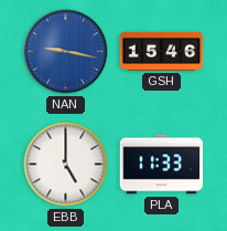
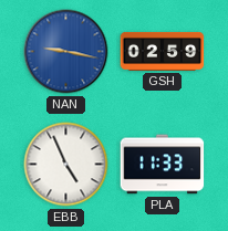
GSH: 15:46 -> 02:59 (163, 51)
EBB: 5:00 -> 4:56 (66, 165)
